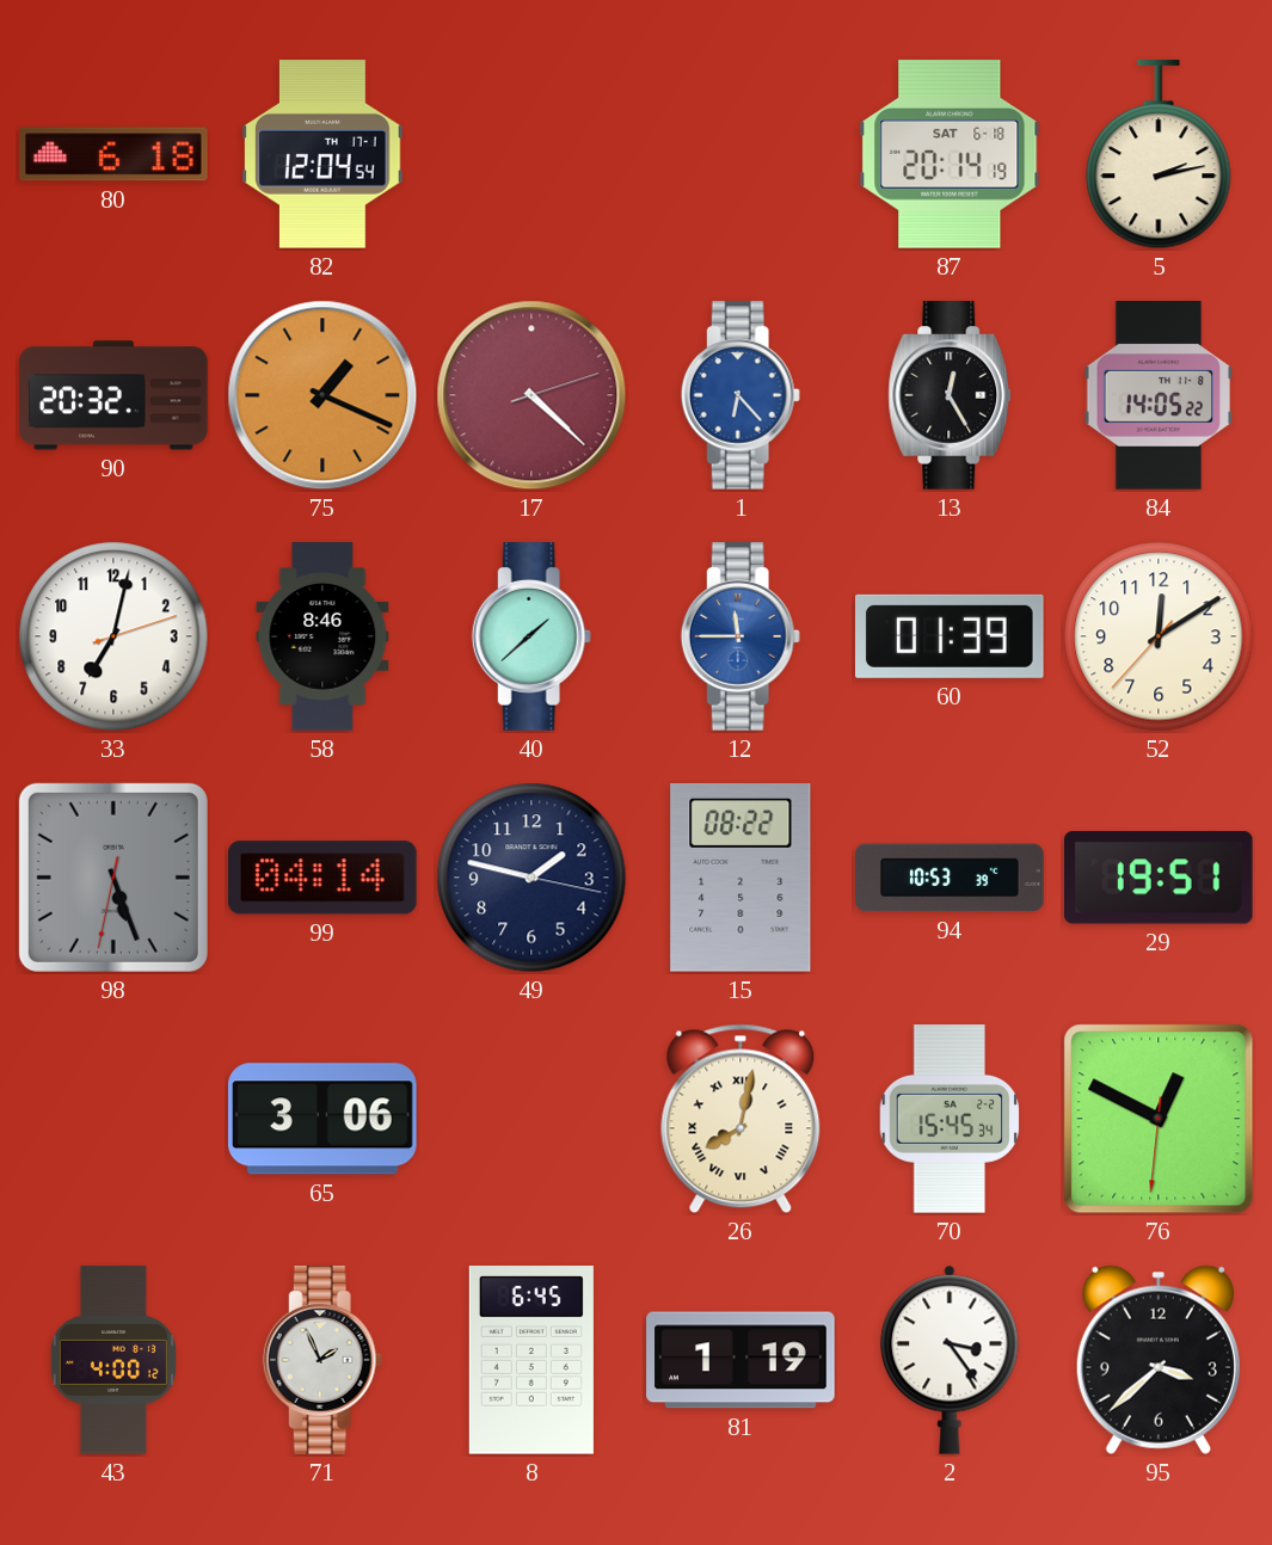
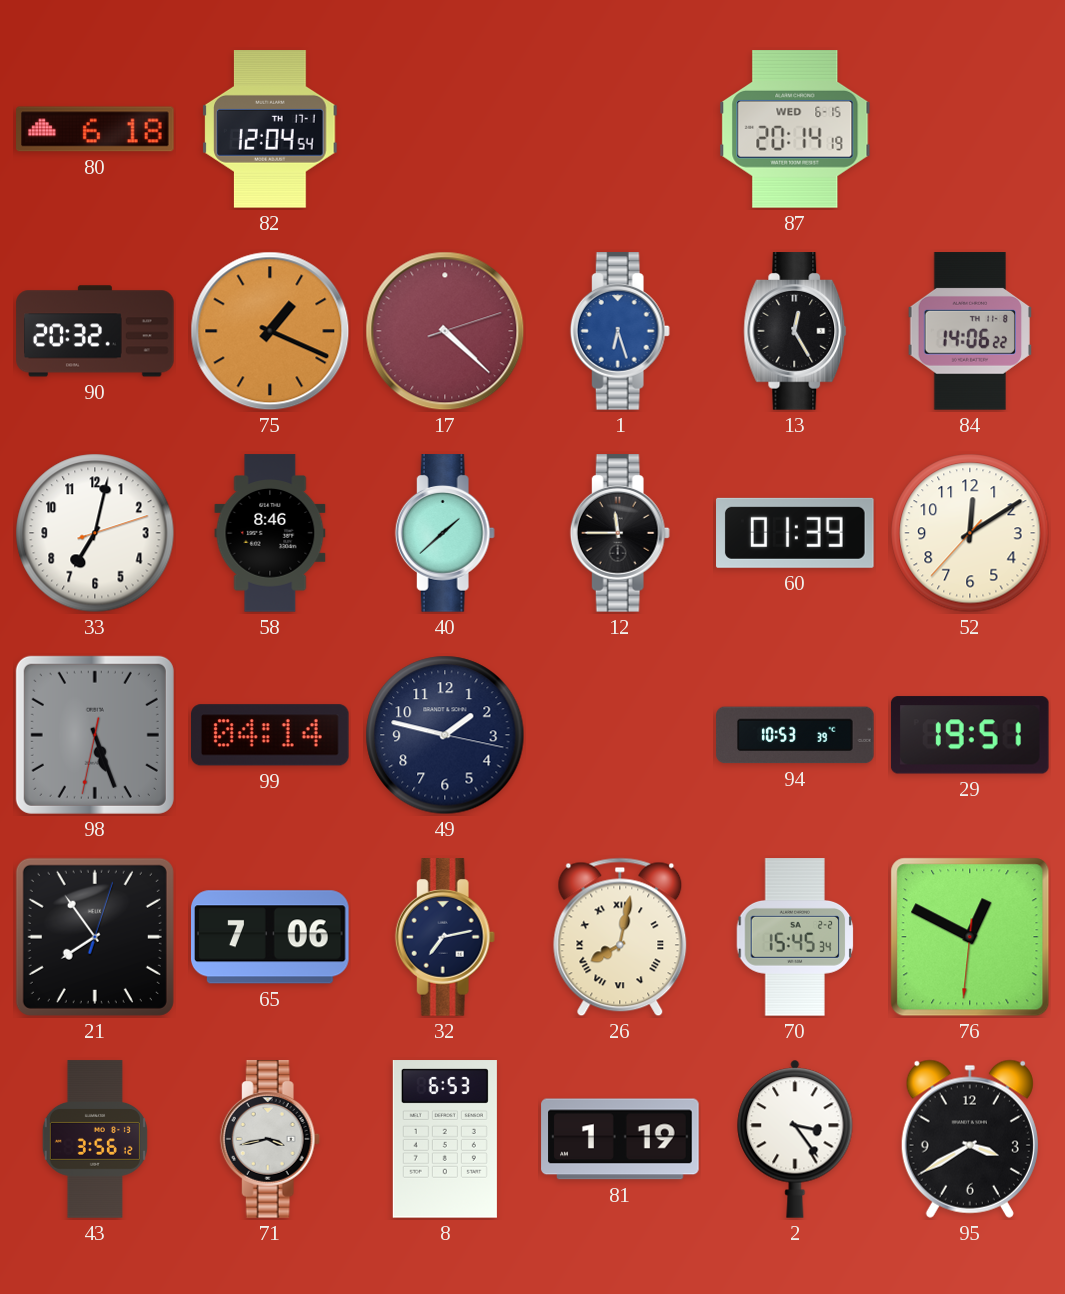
87 date: SAT 6-18 -> WED 6-15 (795, 129)
5: 2:13 -> none (1159, 155)
1: 6:23 -> 6:27 (620, 331)
84: 14:05 -> 14:06 (970, 331)
12 dial: blue -> black (620, 533)
15: 08:22 -> none (741, 879)
21: none -> 7:54 (95, 937)
65: 3:06 -> 7:06 (271, 937)
32: none -> 7:13 (445, 937)
43: 4:00 -> 3:56 (95, 1139)
71: 1:56 -> 3:43 (270, 1139)
8: 6:45 -> 6:53 (445, 1139)
95: 3:38 -> 3:40 (970, 1139)
